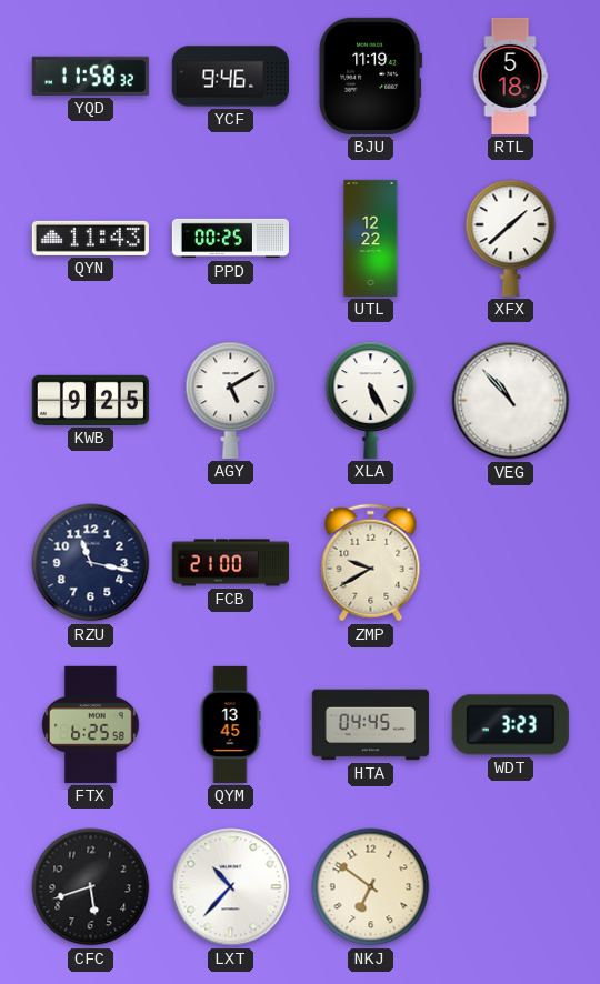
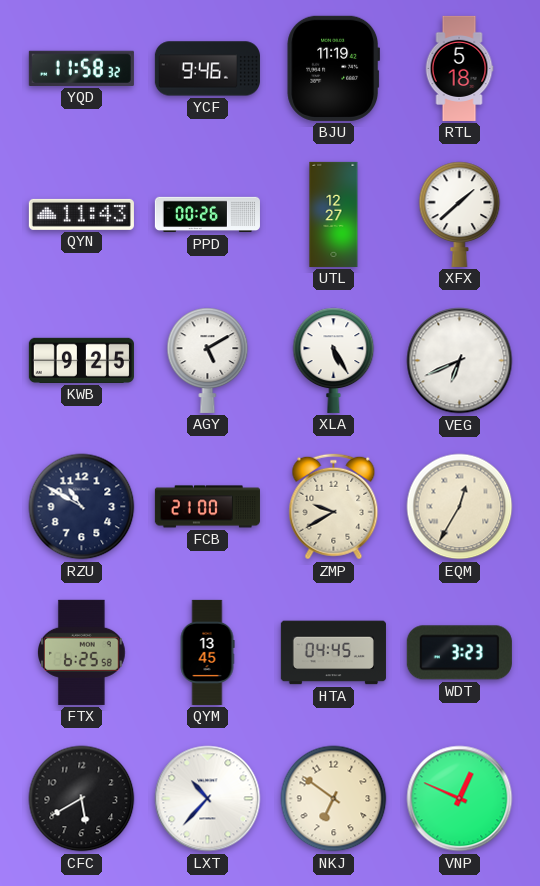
PPD: 00:25 -> 00:26 (207, 215)
UTL: 12:22 -> 12:27 (334, 214)
VEG: 10:53 -> 6:41 (460, 361)
RZU: 11:17 -> 10:50 (82, 507)
EQM: none -> 12:35 (460, 507)
CFC: 5:42 -> 5:40 (82, 799)
VNP: none -> 12:49 (460, 799)
